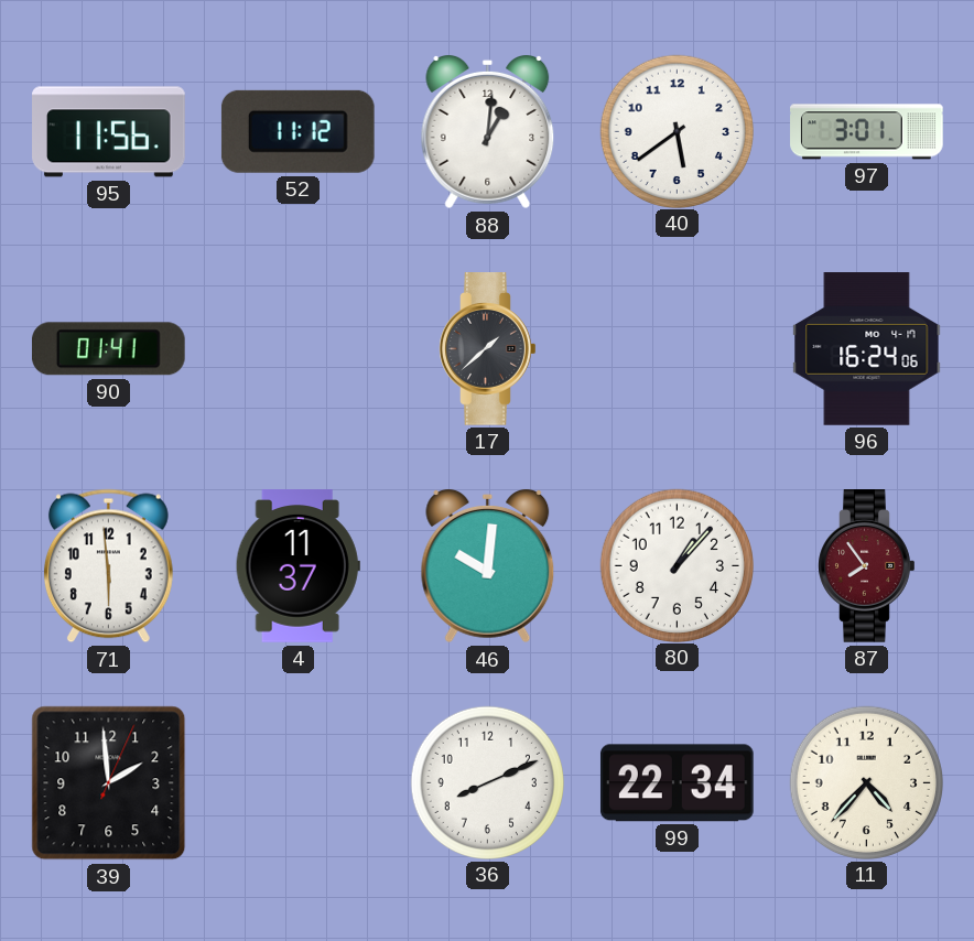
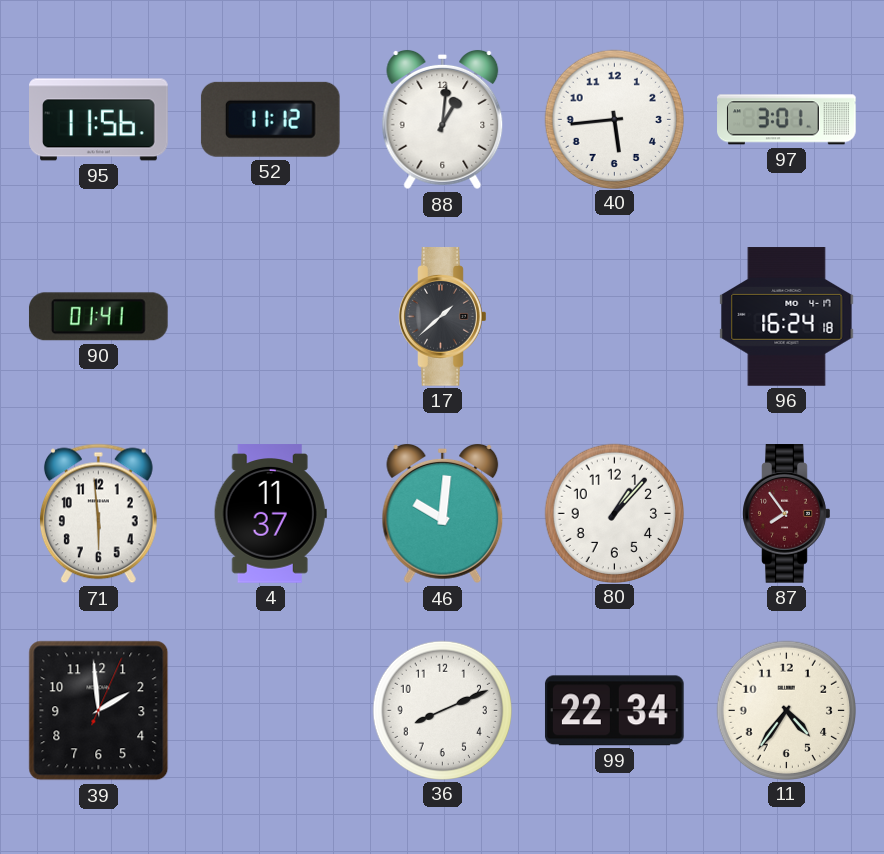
40: 5:39 -> 5:44 (614, 119)
96: 16:24:06 -> 16:24:18 (787, 317)
11: 4:37 -> 4:36 (786, 710)
